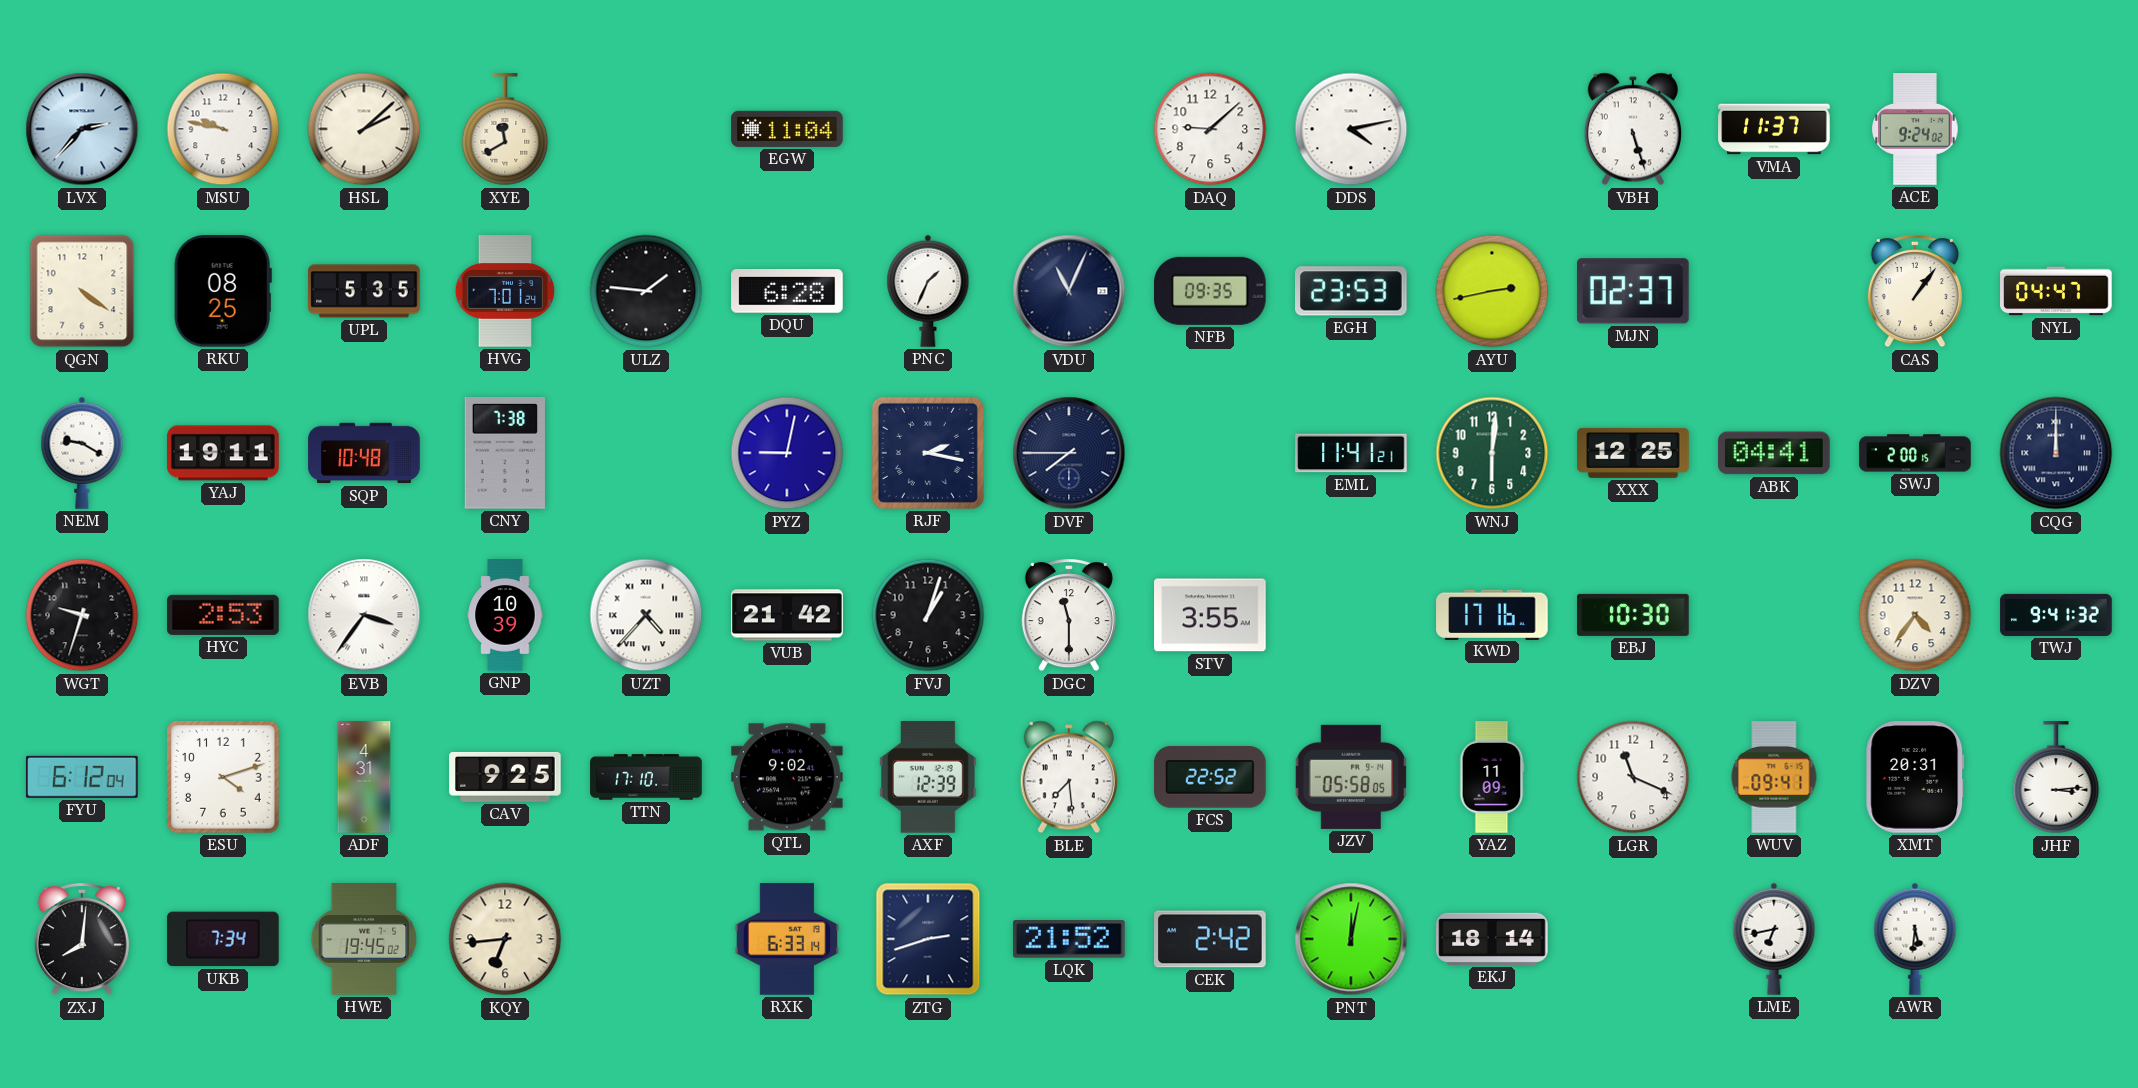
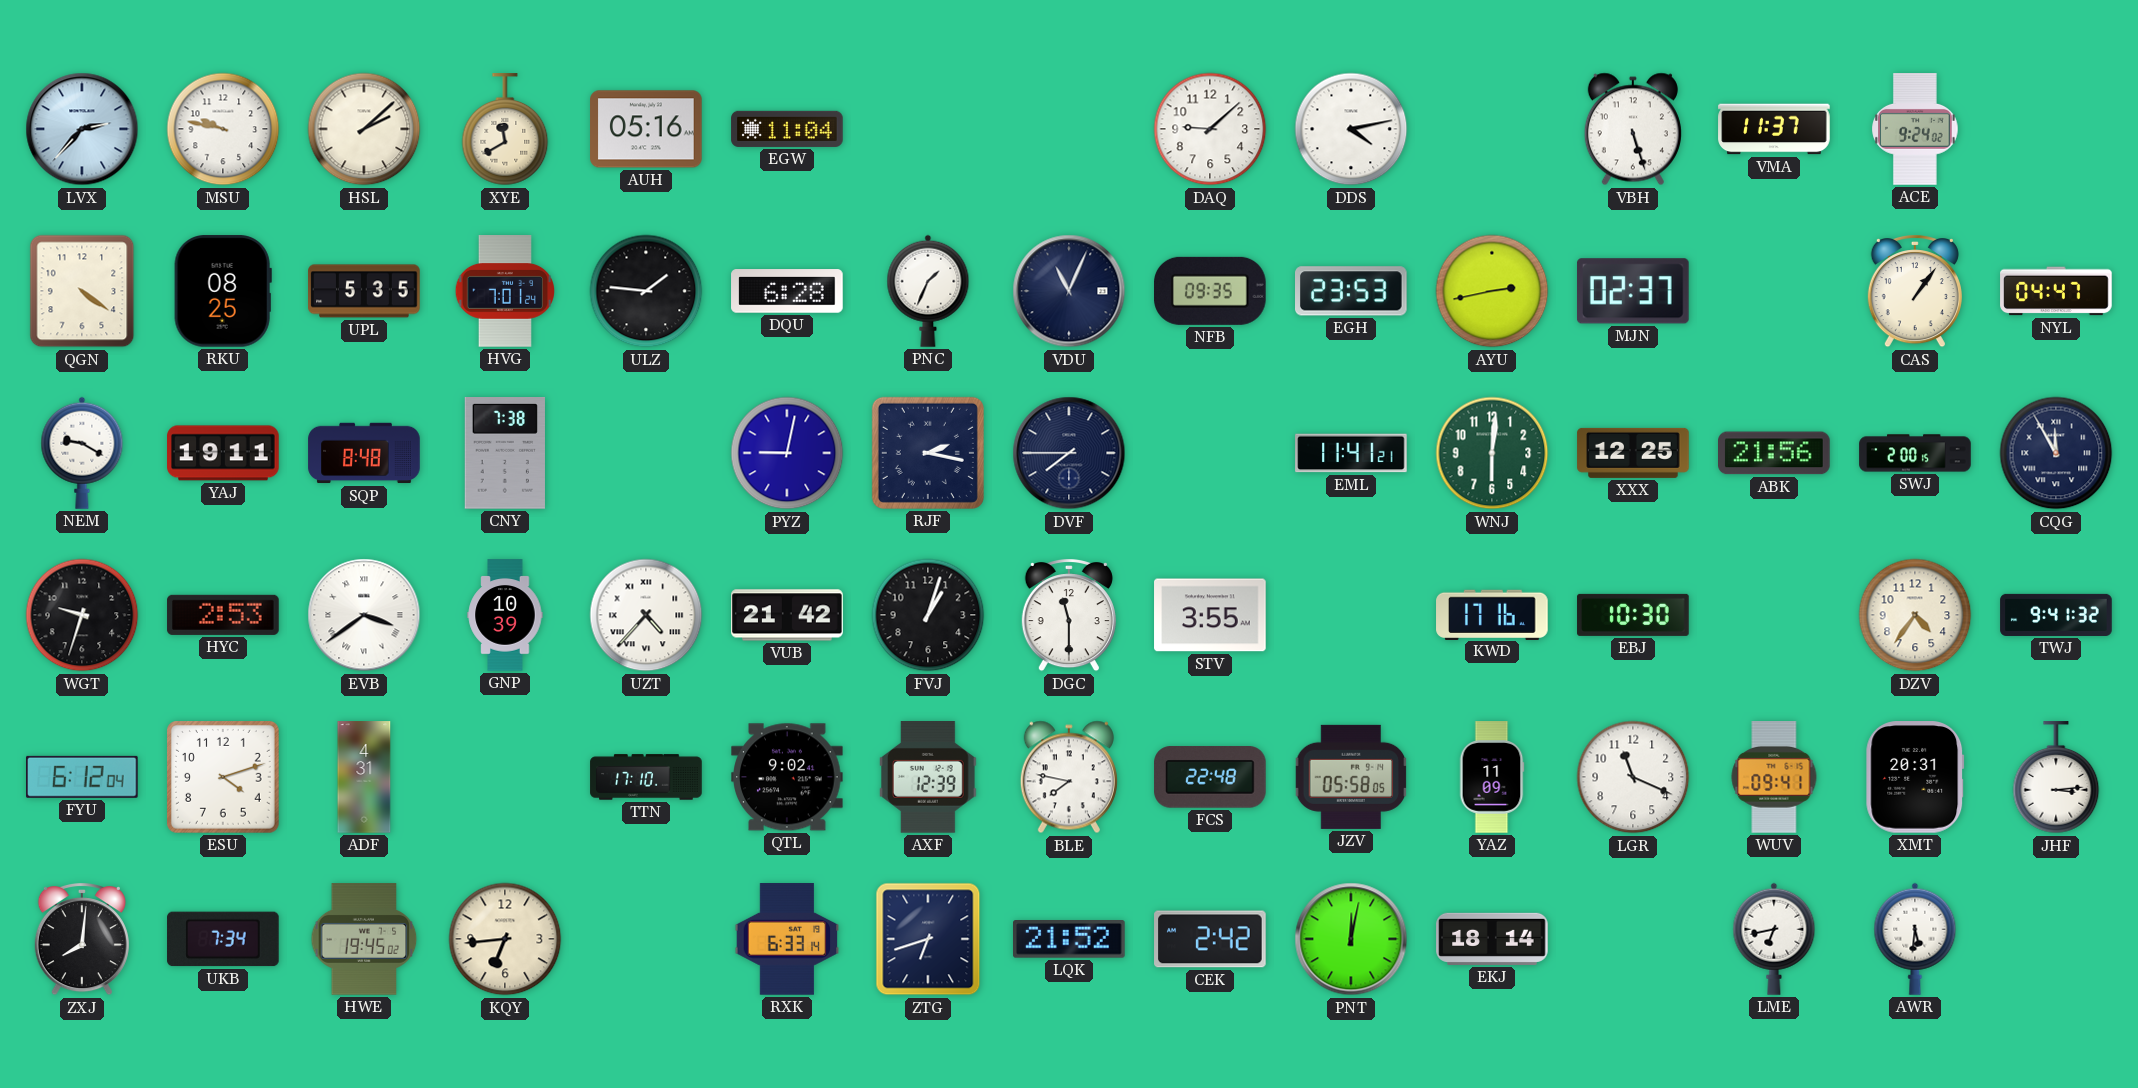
AUH: none -> 05:16 (646, 129)
SQP: 10:48 -> 8:48 (364, 453)
ABK: 04:41 -> 21:56 (1774, 453)
CQG: 12:00 -> 11:55 (2056, 453)
EVB: 3:36 -> 3:39 (364, 615)
CAV: 9:25 -> none (505, 777)
BLE: 7:29 -> 7:47 (1069, 777)
FCS: 22:52 -> 22:48 (1210, 777)
ZTG: 2:42 -> 6:42 (928, 939)
